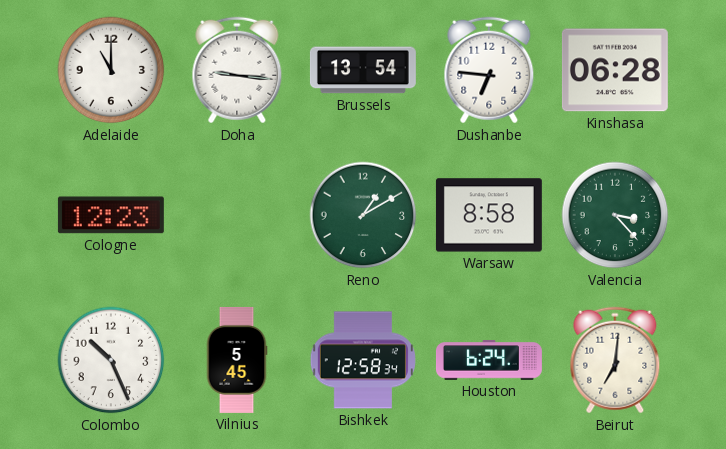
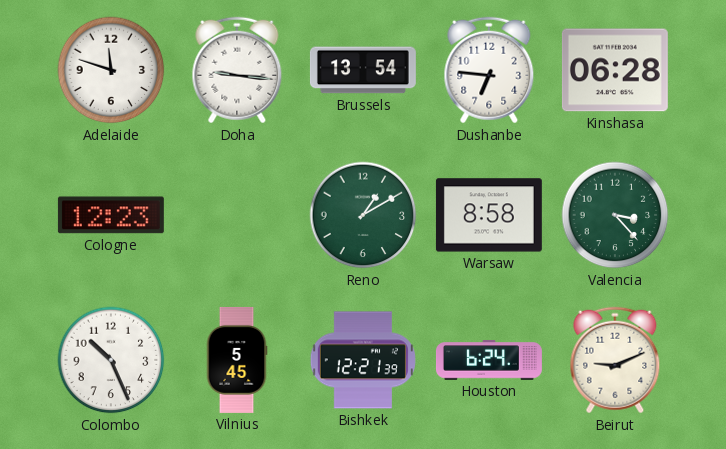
Adelaide: 11:00 -> 11:48 (111, 70)
Bishkek: 12:58 -> 12:21 (363, 360)
Beirut: 7:01 -> 9:11 (615, 360)
